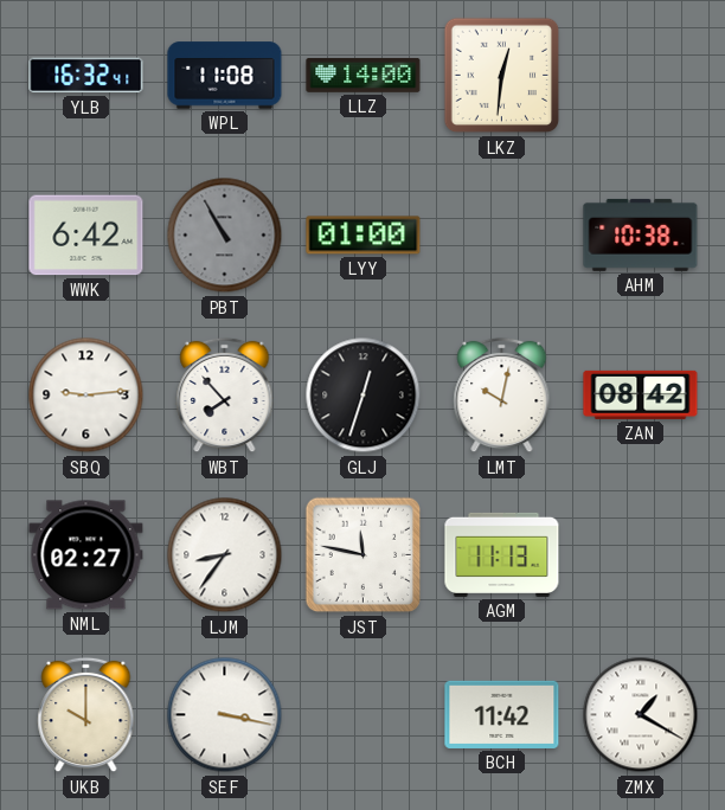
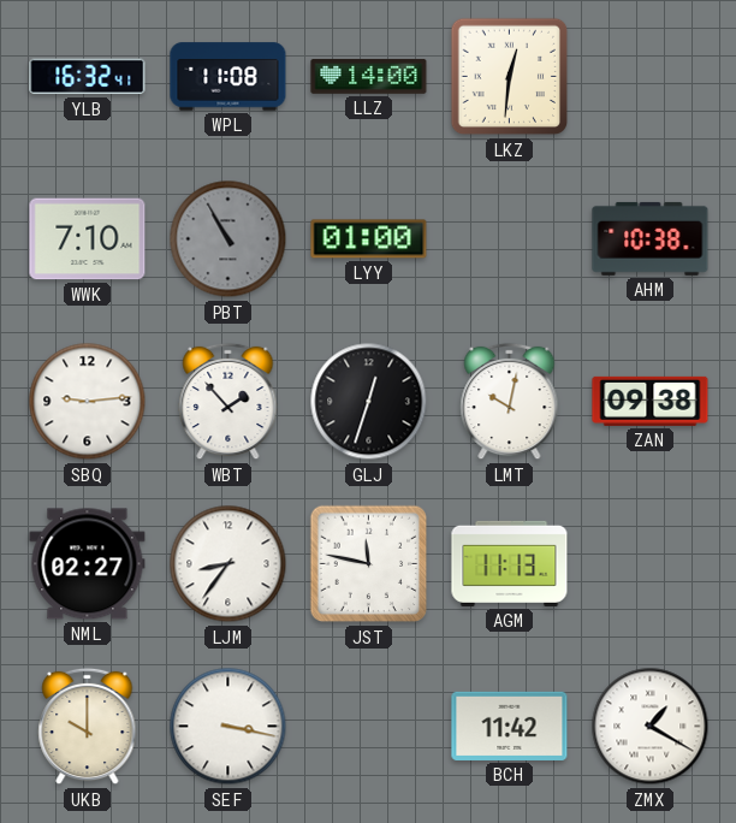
WWK: 6:42 -> 7:10 (88, 239)
WBT: 7:53 -> 1:53 (228, 402)
ZAN: 08:42 -> 09:38 (651, 401)
